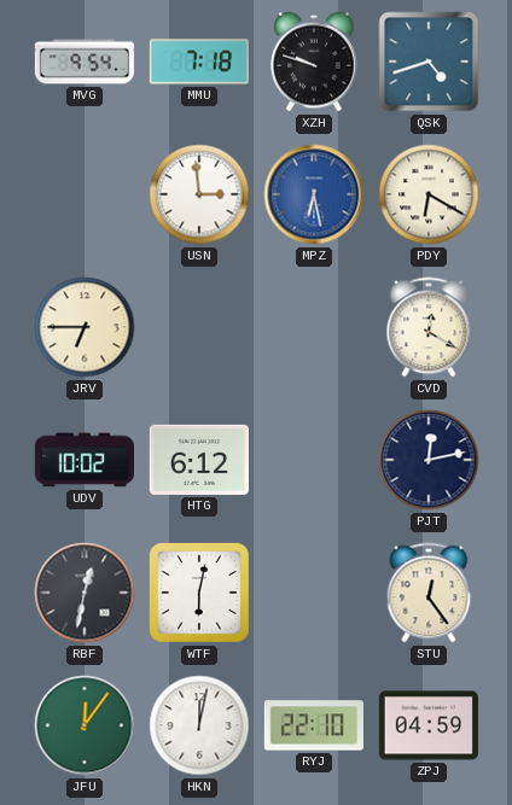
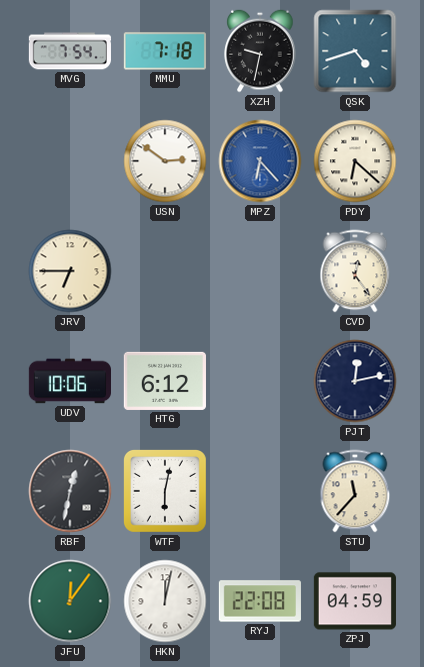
MVG: 9:54 -> 7:54 (70, 51)
XZH: 9:48 -> 9:32 (260, 51)
USN: 2:59 -> 2:51 (165, 161)
MPZ: 6:28 -> 6:23 (260, 161)
PDY: 6:20 -> 6:22 (355, 161)
CVD: 12:20 -> 12:24 (355, 271)
UDV: 10:02 -> 10:06 (69, 381)
STU: 12:24 -> 11:37 (355, 491)
RYJ: 22:10 -> 22:08 (260, 601)
